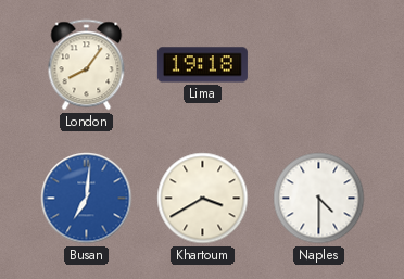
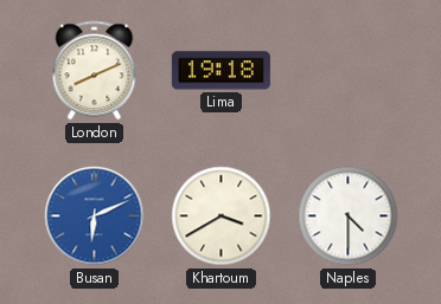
London: 8:06 -> 8:11 (95, 71)
Busan: 7:01 -> 6:11 (95, 216)
